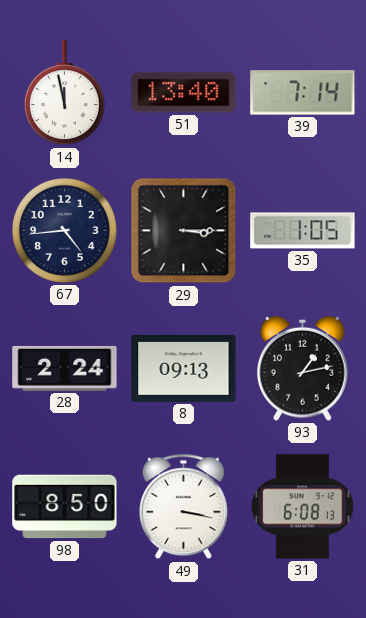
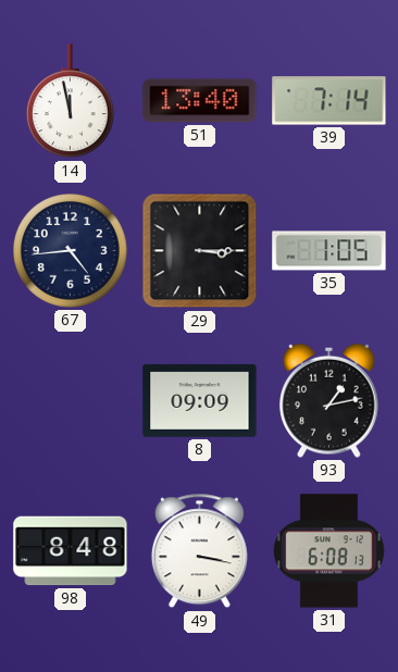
28: 2:24 -> none (65, 368)
8: 09:13 -> 09:09 (200, 400)
98: 8:50 -> 8:48 (71, 551)
